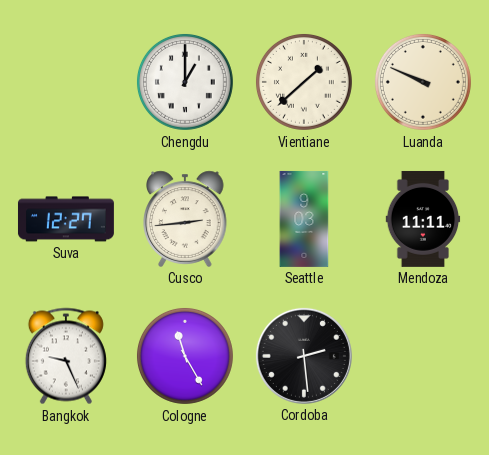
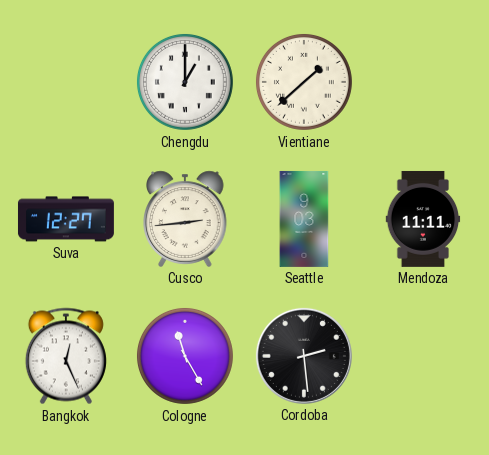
Luanda: 9:49 -> none (423, 82)
Bangkok: 9:26 -> 12:26 (66, 356)
